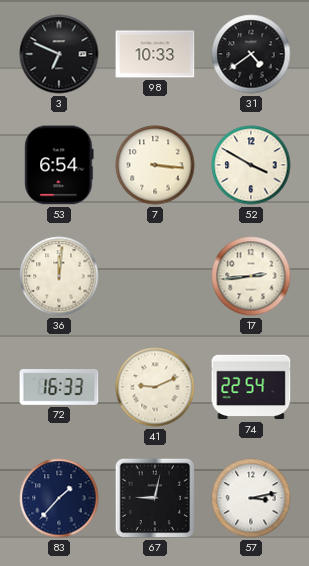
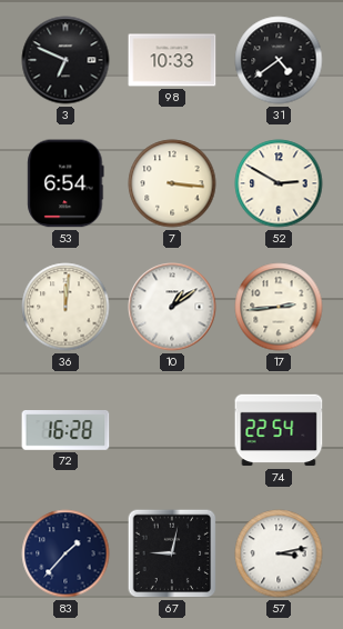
52: 3:50 -> 2:50 (279, 183)
10: none -> 1:09 (172, 307)
72: 16:33 -> 16:28 (65, 430)
41: 9:11 -> none (155, 387)
